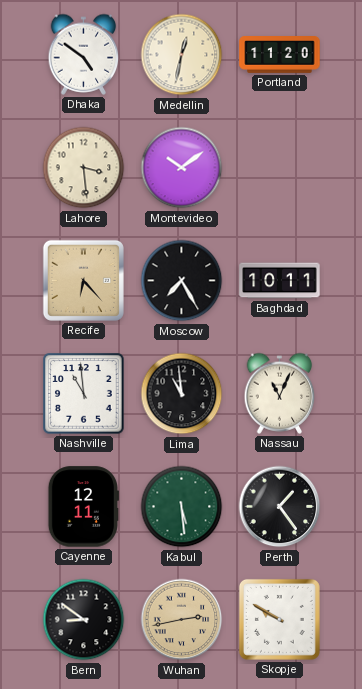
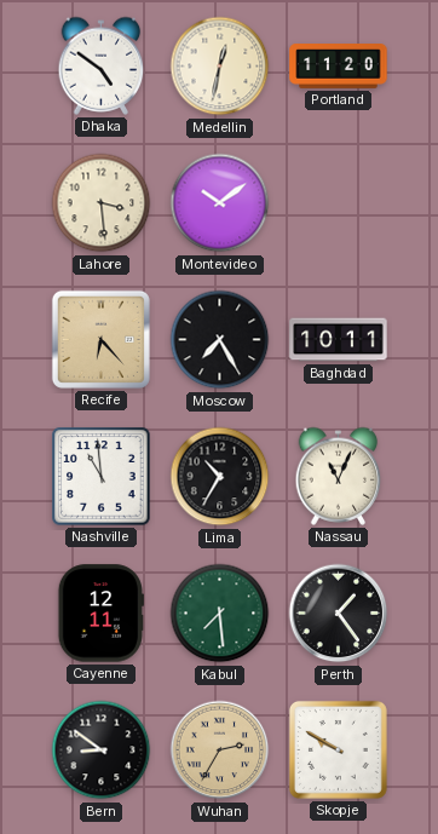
Lima: 10:59 -> 10:35 (220, 477)
Kabul: 5:29 -> 7:29 (220, 614)
Wuhan: 2:43 -> 2:35 (220, 750)
